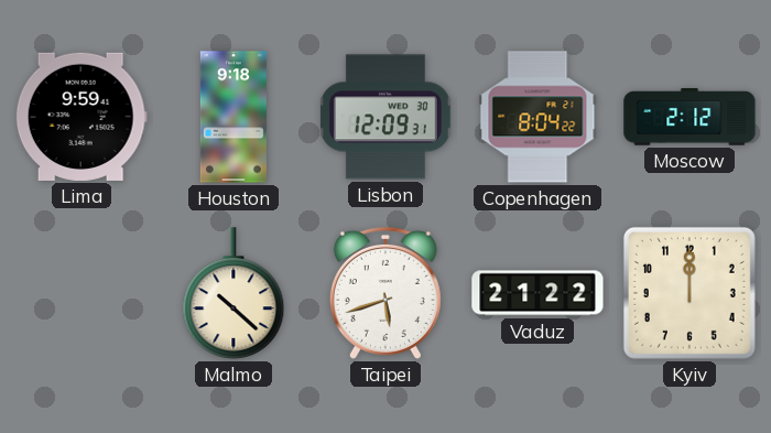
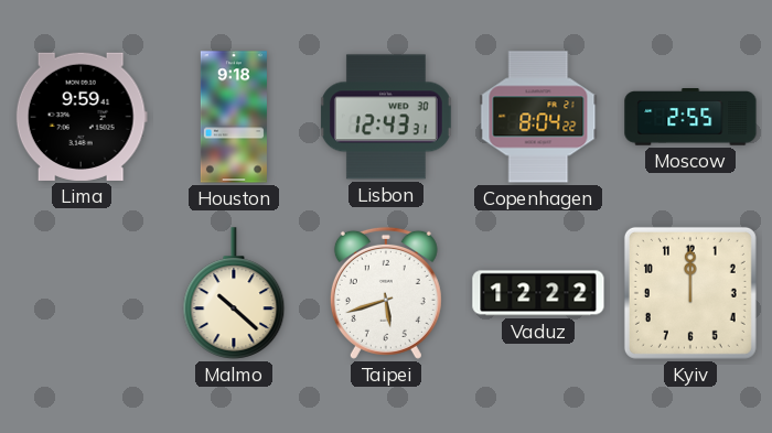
Lisbon: 12:09 -> 12:43 (386, 117)
Moscow: 2:12 -> 2:55 (690, 117)
Vaduz: 21:22 -> 12:22 (538, 293)
